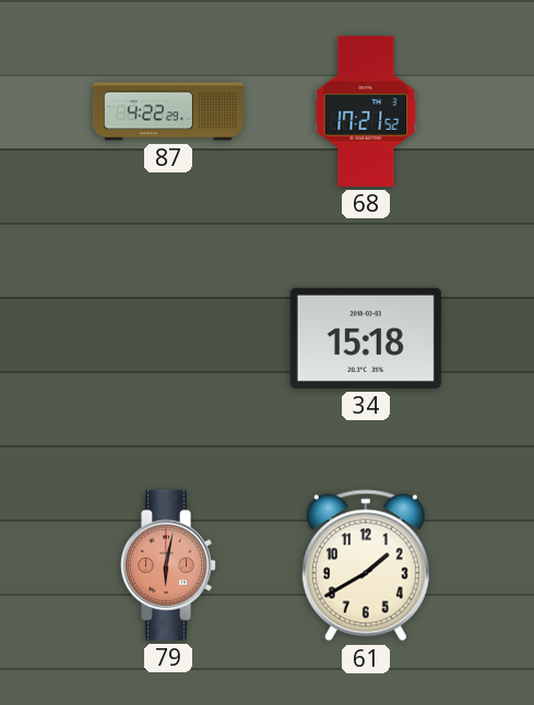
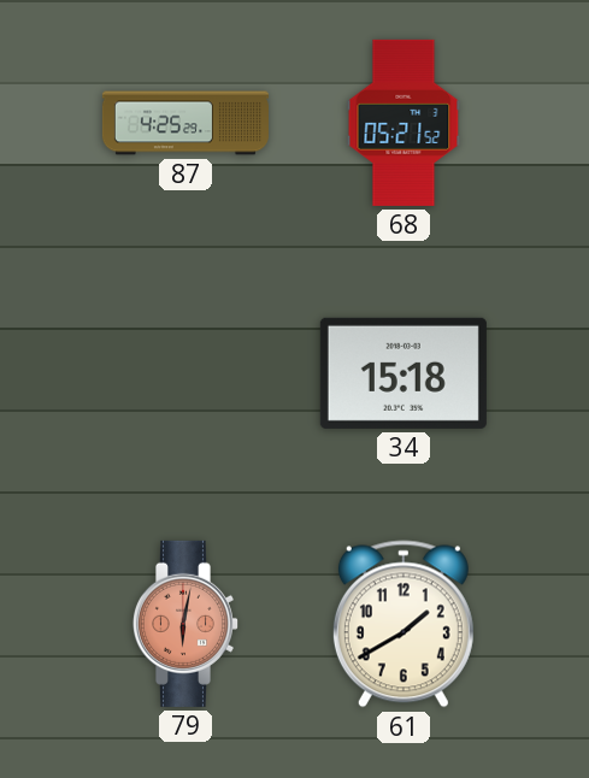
87: 4:22 -> 4:25 (185, 123)
68: 17:21 -> 05:21 (404, 123)
